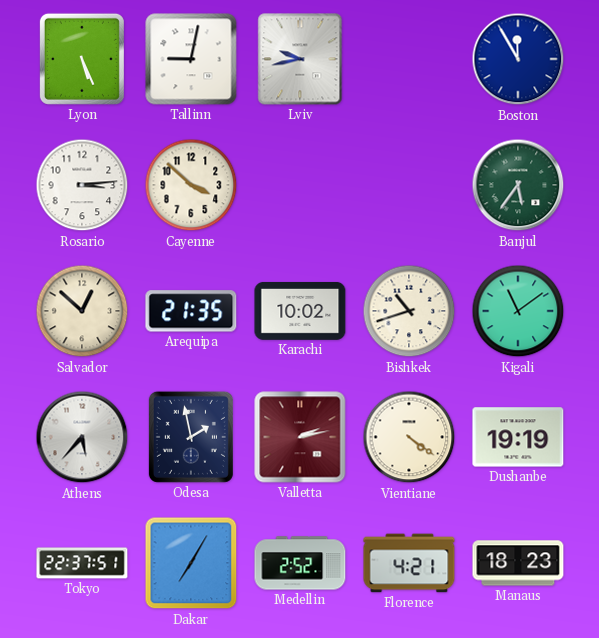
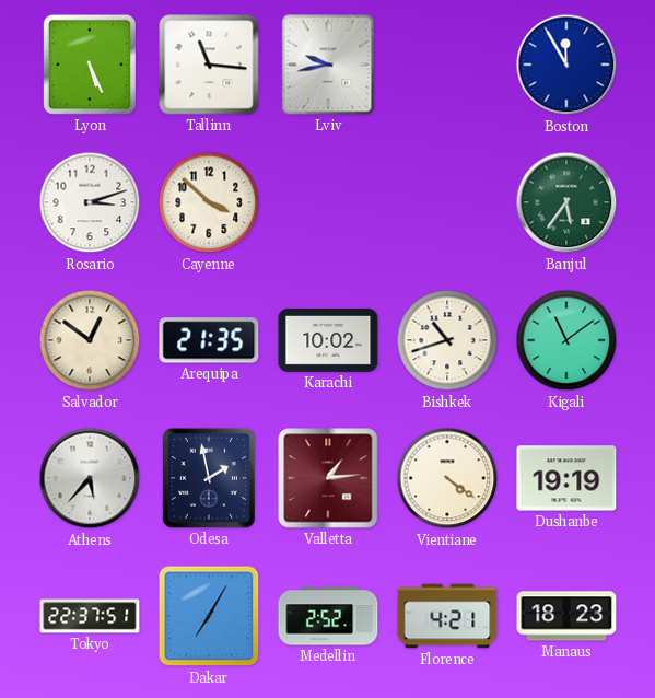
Tallinn: 9:02 -> 11:16 (209, 65)
Rosario: 3:14 -> 3:12 (90, 202)
Salvador: 12:52 -> 12:51 (90, 340)
Valletta: 2:13 -> 1:14 (328, 478)
